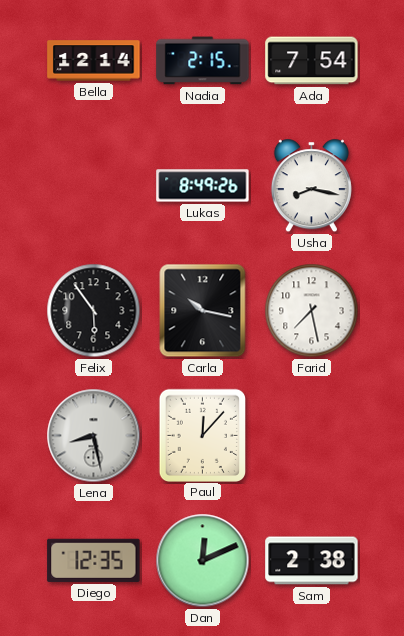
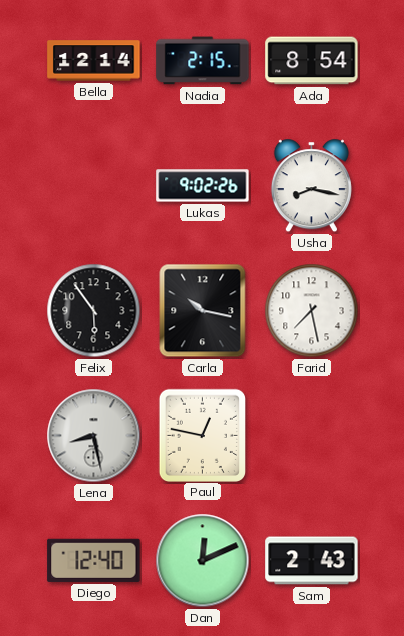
Ada: 7:54 -> 8:54 (312, 61)
Lukas: 8:49 -> 9:02 (203, 186)
Paul: 12:07 -> 12:47 (202, 435)
Diego: 12:35 -> 12:40 (94, 560)
Sam: 2:38 -> 2:43 (312, 561)
